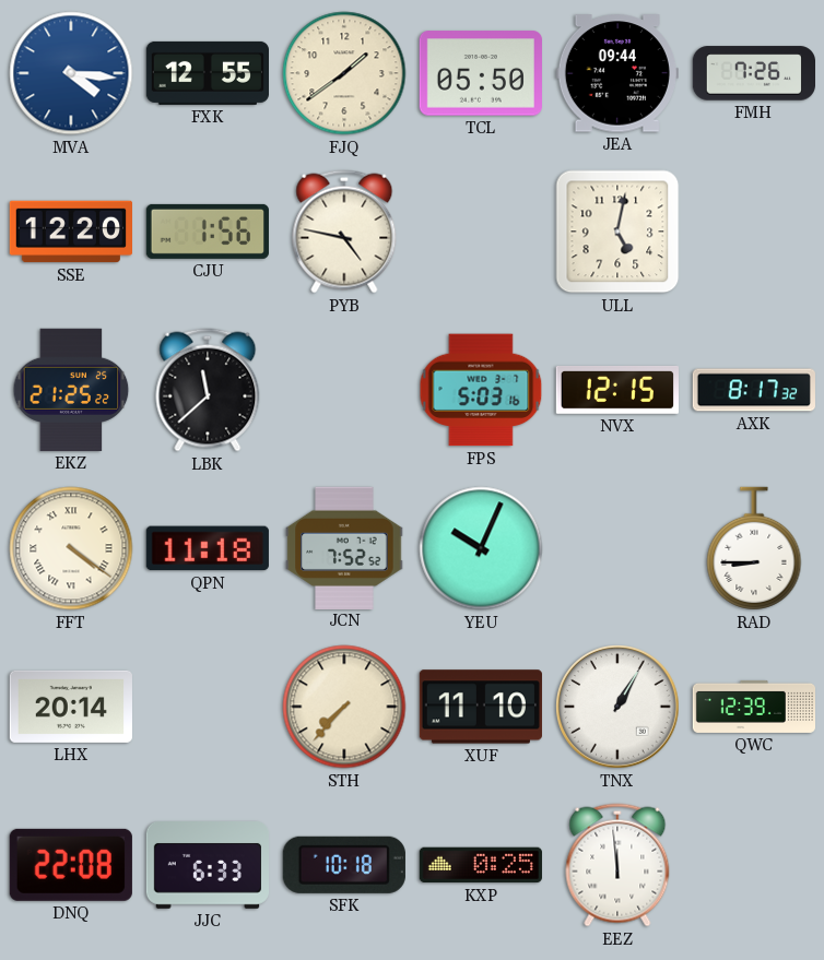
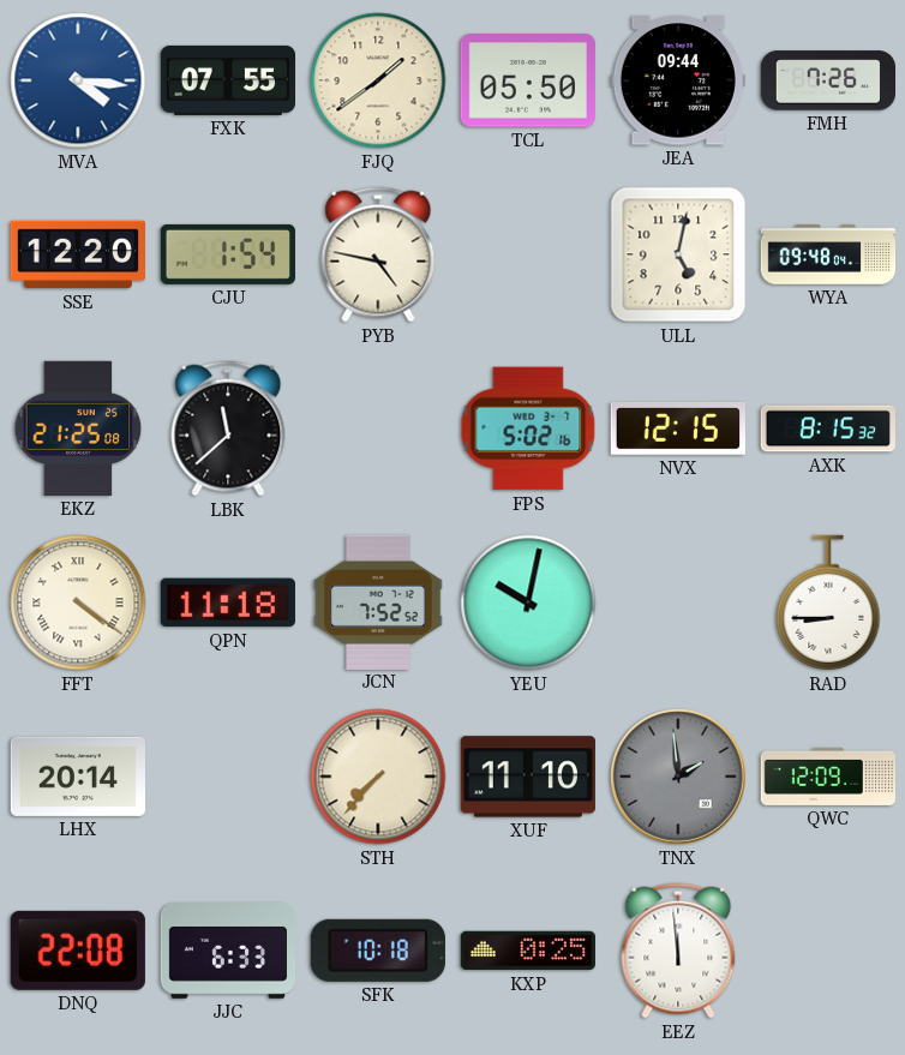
FXK: 12:55 -> 07:55 (227, 80)
CJU: 1:56 -> 1:54 (228, 254)
WYA: none -> 09:48 (828, 254)
EKZ: 21:25:22 -> 21:25:08 (78, 428)
FPS: 5:03 -> 5:02 (528, 428)
AXK: 8:17 -> 8:15 (827, 428)
YEU: 10:04 -> 10:02 (528, 603)
TNX: 1:05 -> 1:59 (678, 777)
TNX dial: white -> grey (678, 777)
QWC: 12:39 -> 12:09 (827, 777)
